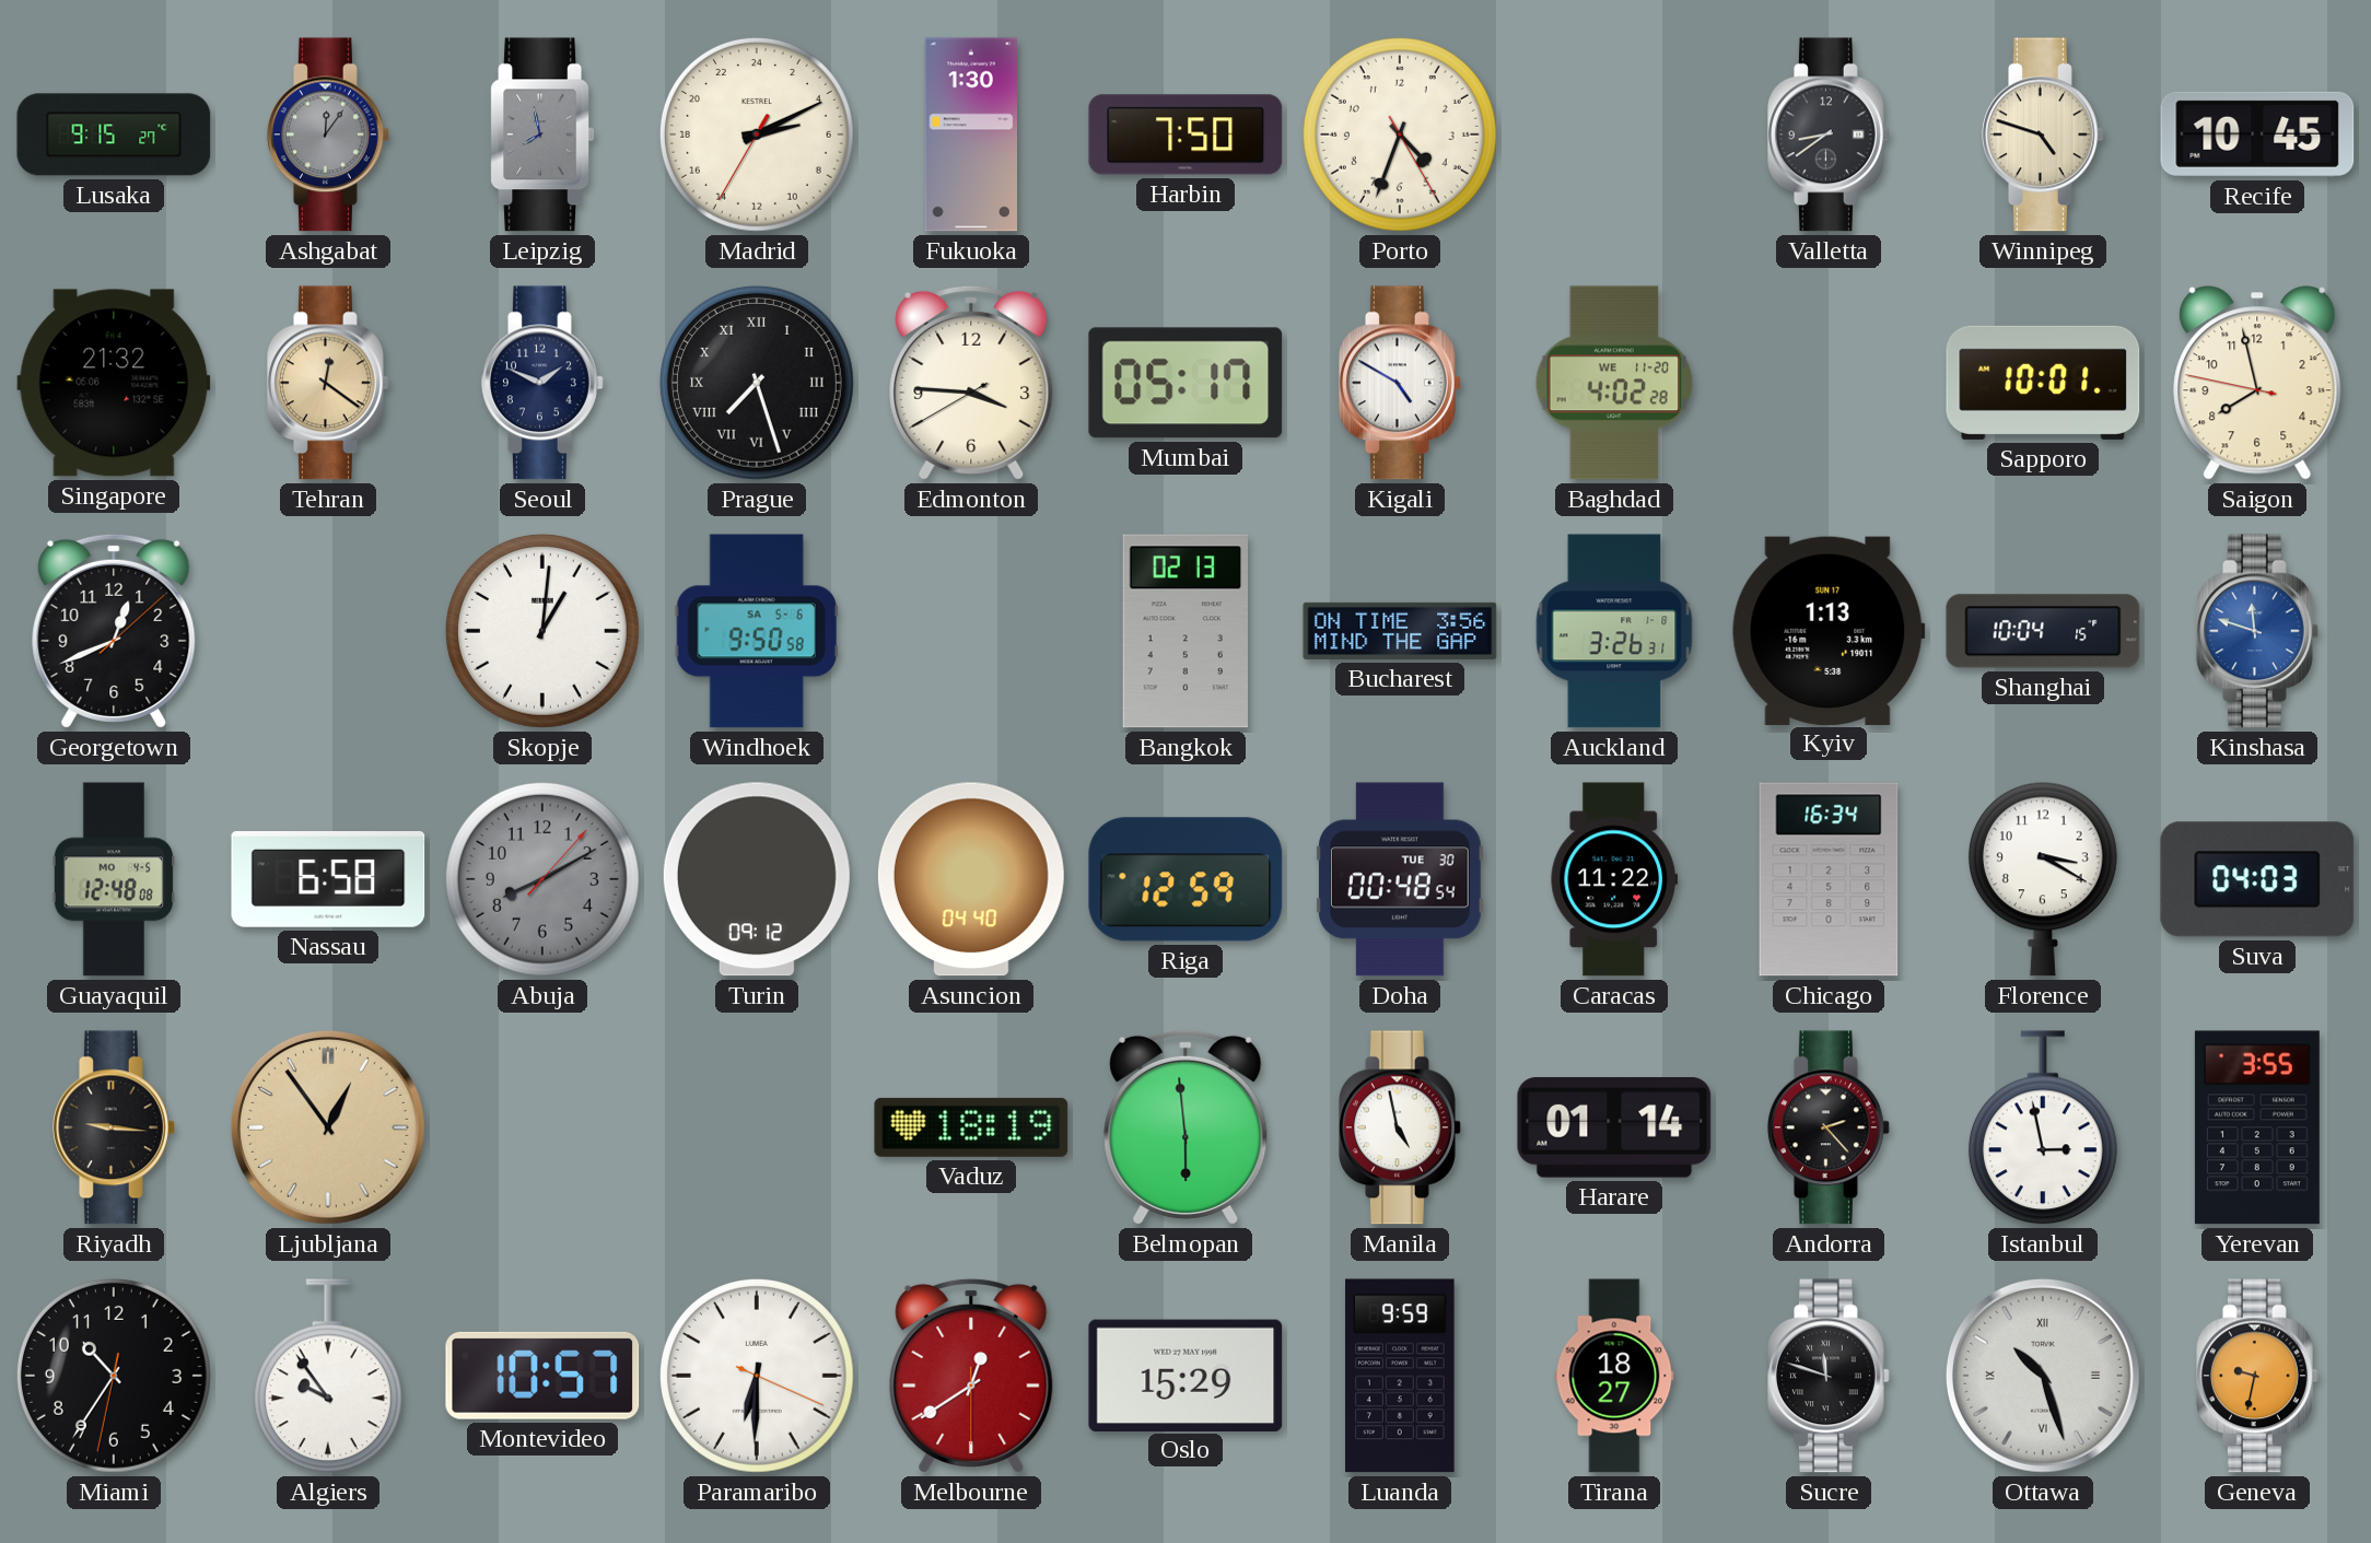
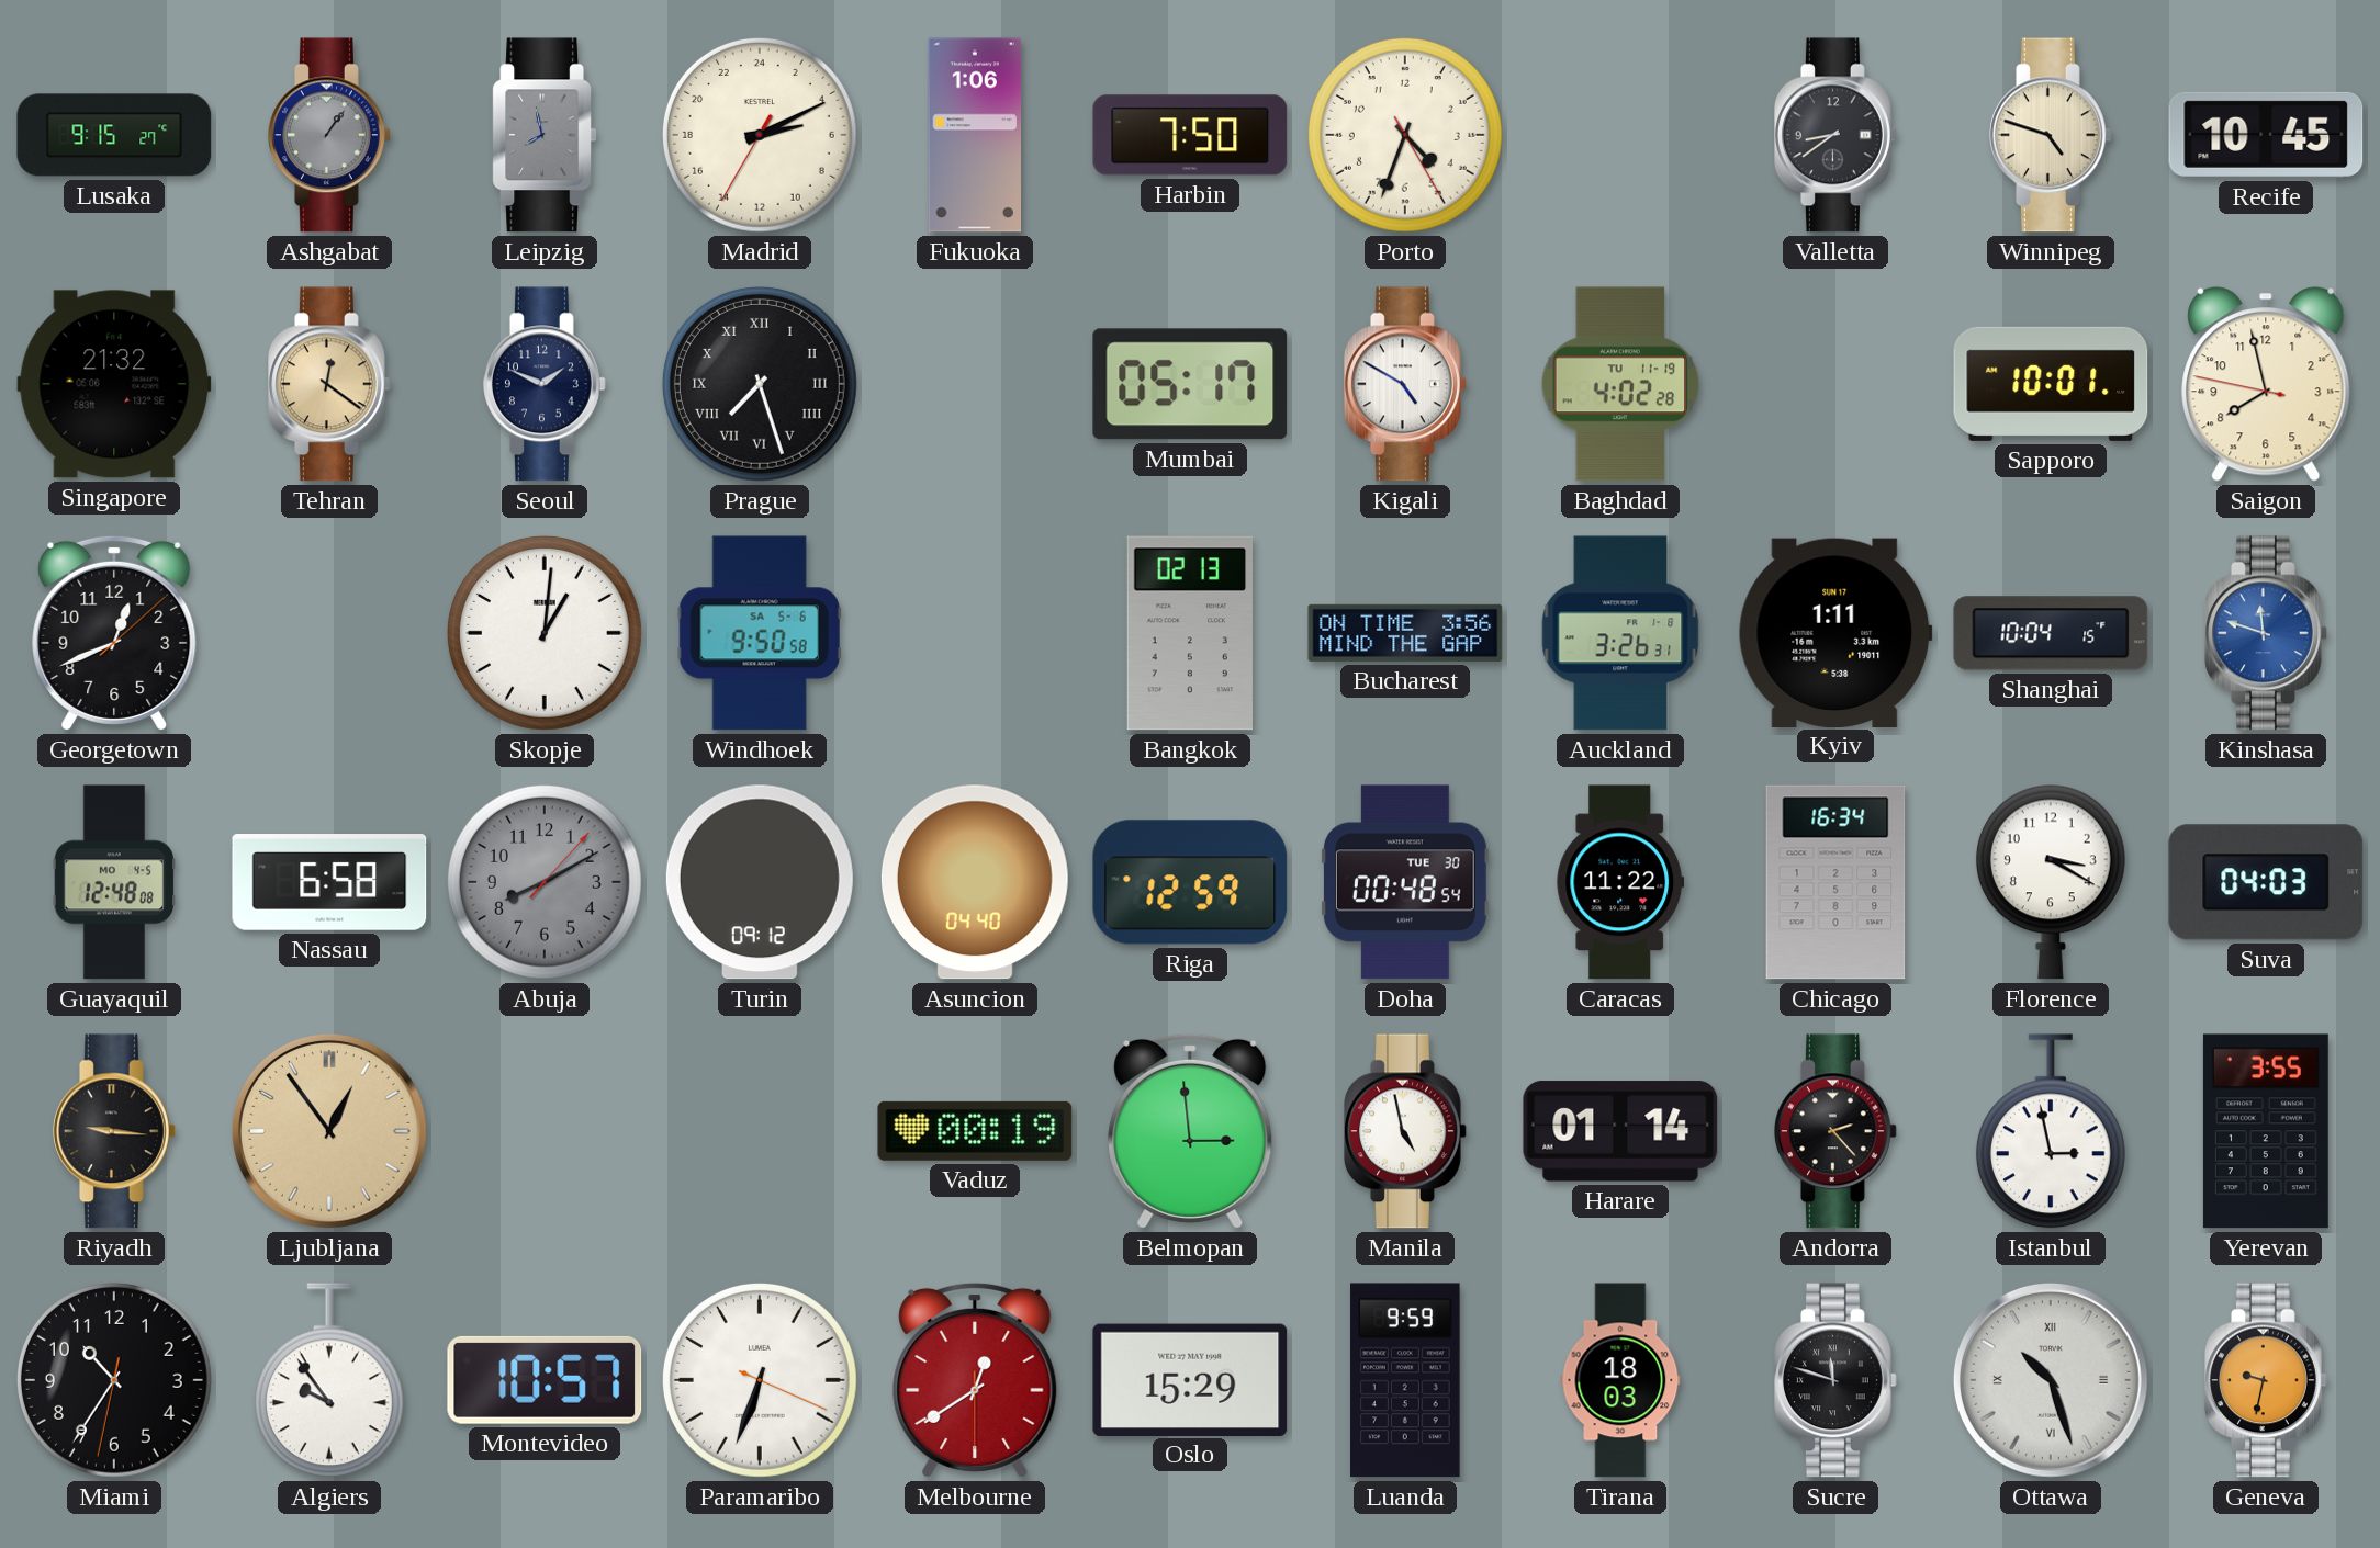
Ashgabat: 12:06 -> 1:06 (330, 135)
Fukuoka: 1:30 -> 1:06 (974, 135)
Edmonton: 3:45 -> none (971, 383)
Baghdad date: WE 11-20 -> TU 11-19 (1620, 384)
Kyiv: 1:13 -> 1:11 (1835, 632)
Vaduz: 18:19 -> 00:19 (975, 1131)
Belmopan: 5:59 -> 2:59 (1190, 1131)
Paramaribo: 6:30 -> 6:33 (760, 1380)
Tirana: 18:27 -> 18:03 (1620, 1380)
